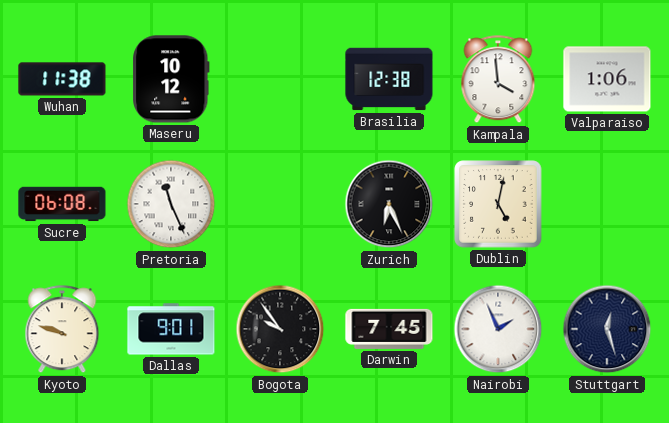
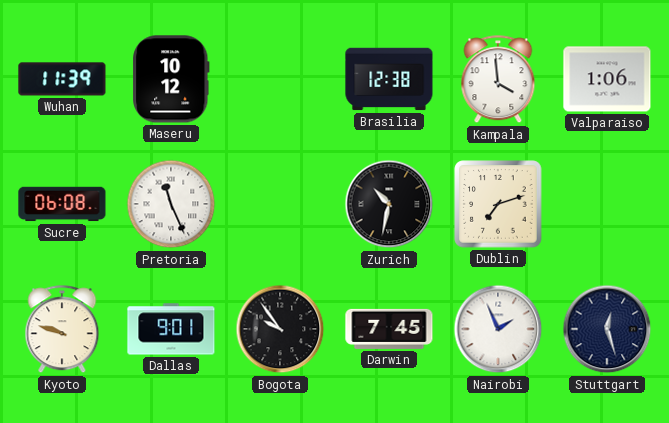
Wuhan: 11:38 -> 11:39 (62, 79)
Zurich: 6:26 -> 10:32 (389, 204)
Dublin: 5:02 -> 7:12 (498, 204)
